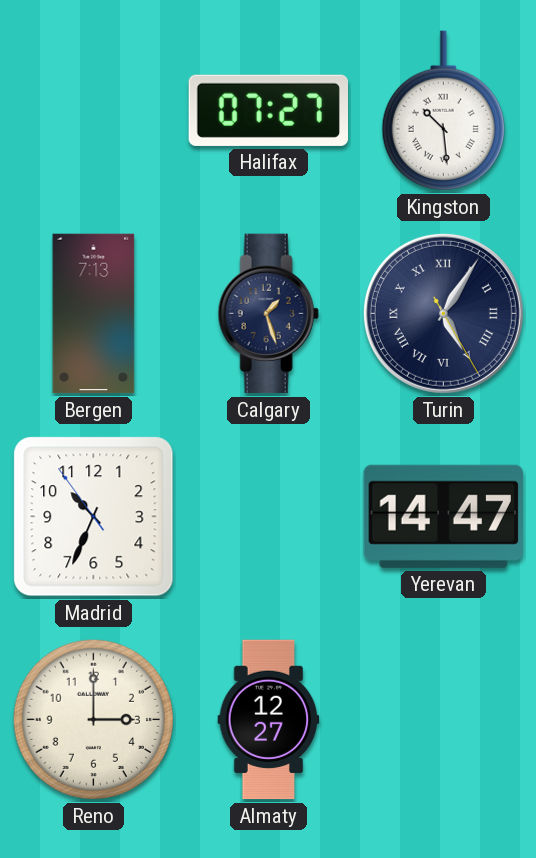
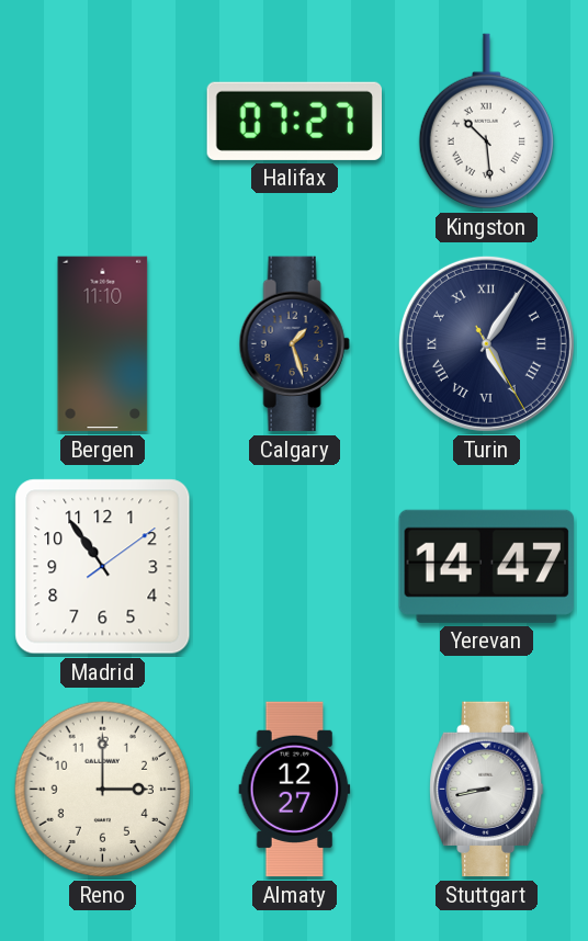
Bergen: 7:13 -> 11:10 (103, 344)
Madrid: 10:33 -> 10:54 (103, 567)
Stuttgart: none -> 8:43 (487, 790)
